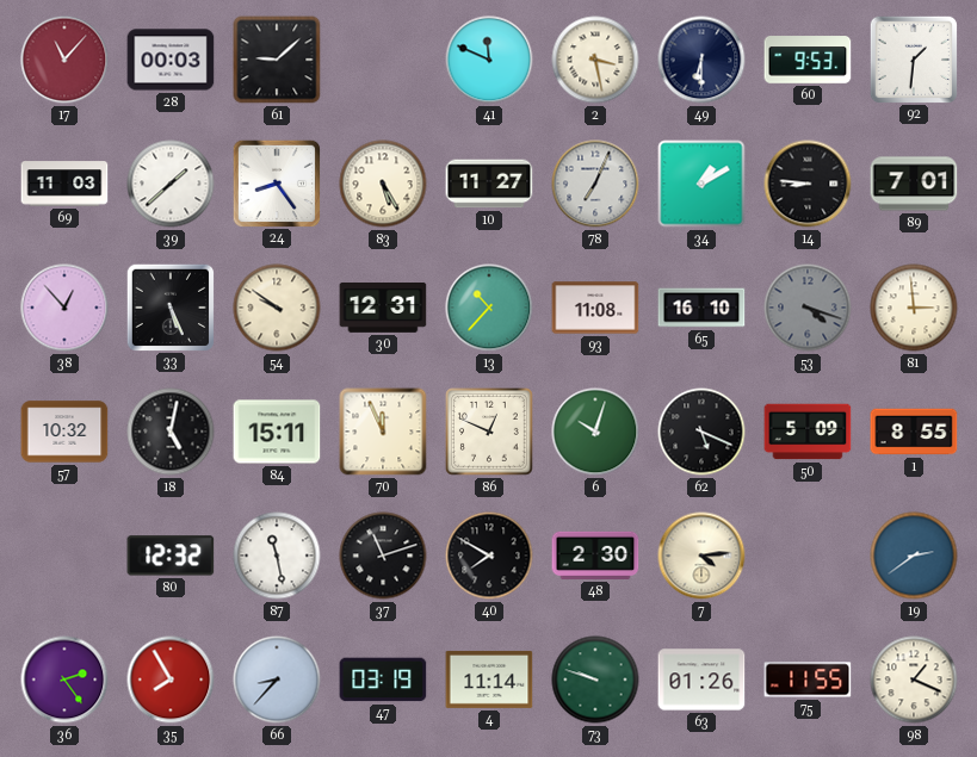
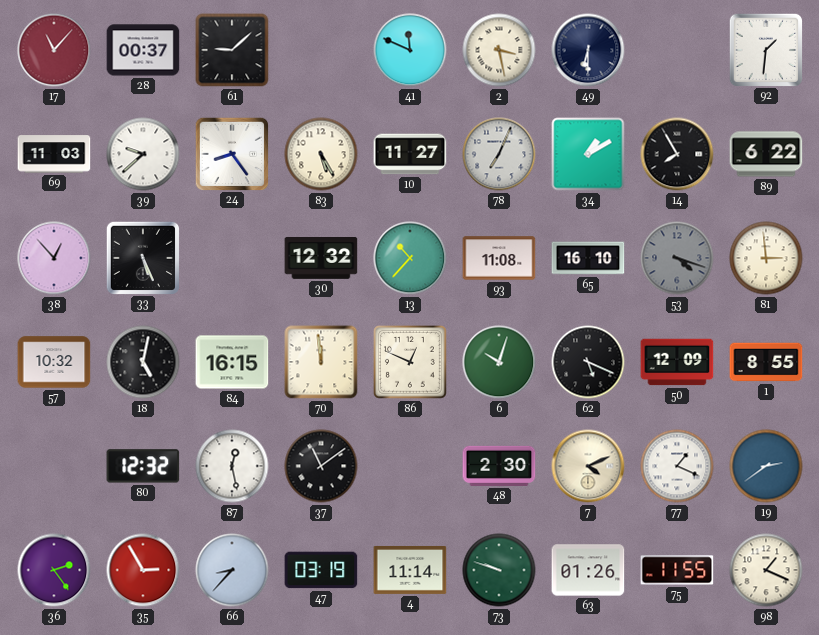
28: 00:03 -> 00:37 (143, 50)
60: 9:53 -> none (808, 60)
39: 1:38 -> 9:38 (143, 154)
14: 8:46 -> 7:55 (677, 154)
89: 7:01 -> 6:22 (766, 154)
54: 9:51 -> none (277, 308)
30: 12:31 -> 12:32 (321, 259)
84: 15:11 -> 16:15 (232, 362)
70: 11:56 -> 11:59 (321, 362)
50: 5:09 -> 12:09 (677, 362)
87: 11:28 -> 12:28 (232, 466)
37: 11:12 -> 11:09 (321, 466)
40: 7:50 -> none (489, 556)
7: 4:14 -> 4:11 (588, 466)
77: none -> 1:19 (677, 466)
35: 7:55 -> 2:55 (143, 570)
